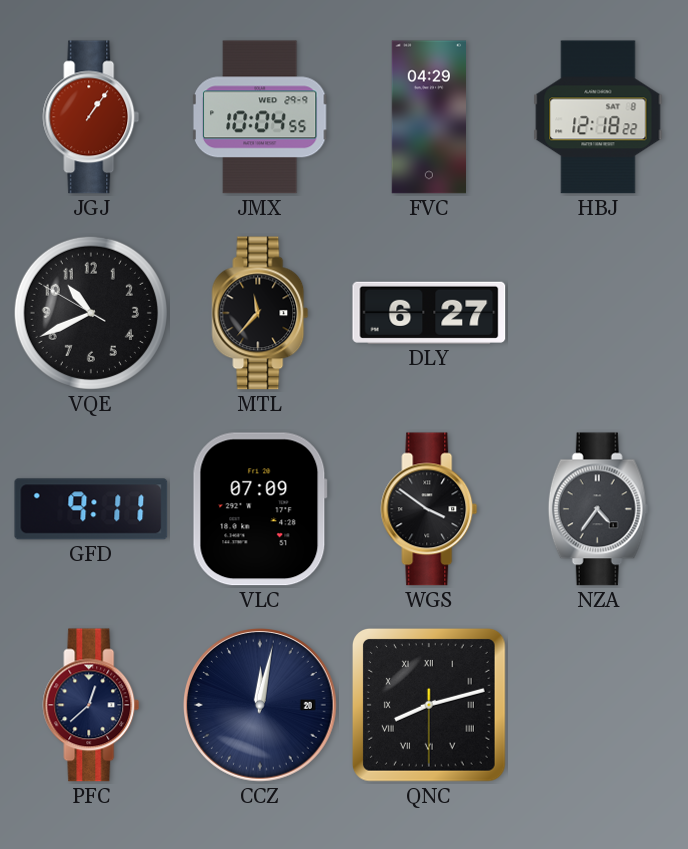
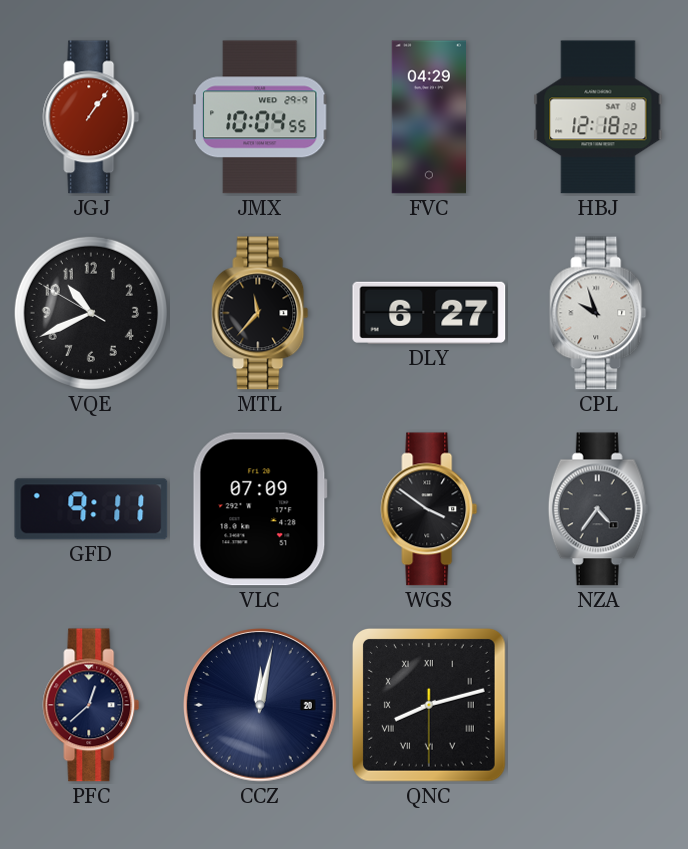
CPL: none -> 9:57 (598, 313)
